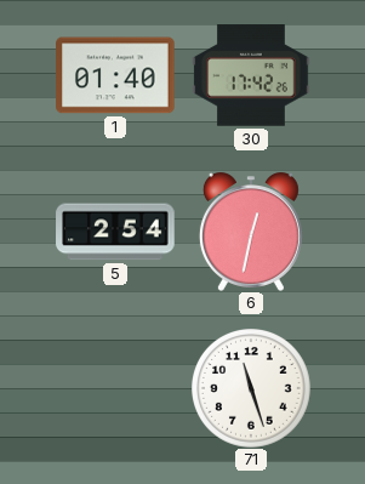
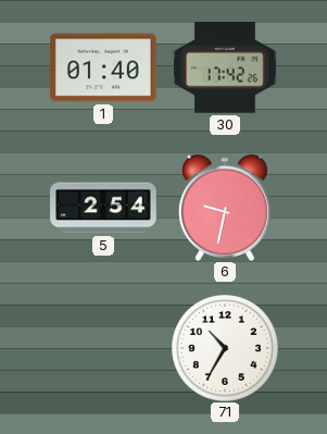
6: 12:32 -> 9:32 (225, 208)
71: 11:27 -> 10:35 (226, 349)
